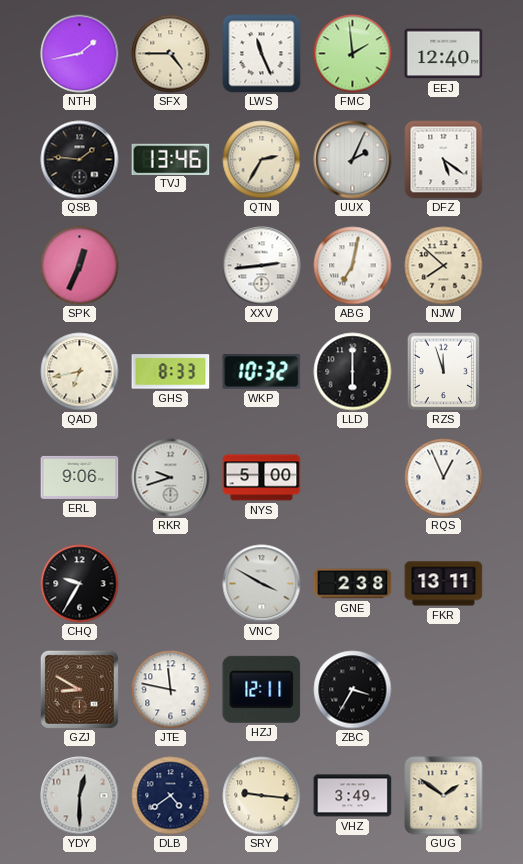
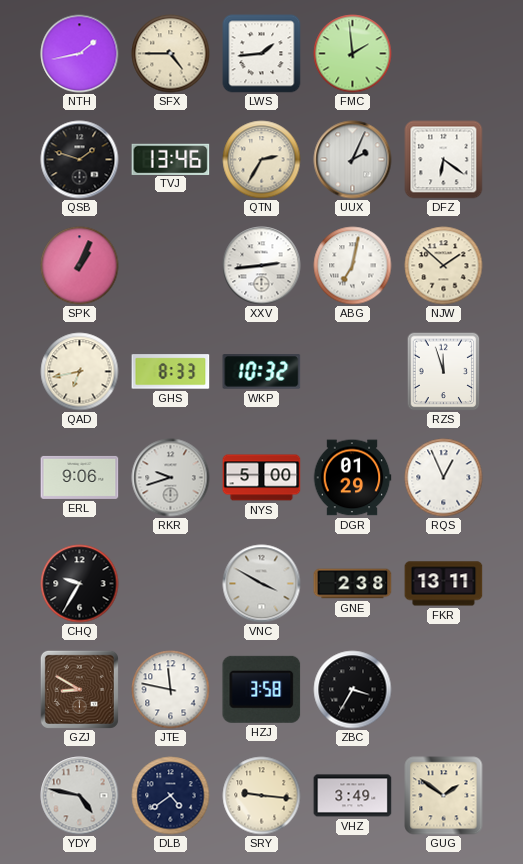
LWS: 11:26 -> 1:44 (262, 54)
EEJ: 12:40 -> none (444, 54)
QSB: 1:46 -> 1:48 (80, 160)
DFZ: 5:21 -> 6:21 (444, 160)
SPK: 12:34 -> 1:04 (80, 266)
NJW: 7:52 -> 1:52 (444, 266)
LLD: 6:00 -> none (353, 372)
DGR: none -> 01:29 (352, 478)
HZJ: 12:11 -> 3:58 (262, 689)
YDY: 12:30 -> 4:47 (80, 796)
